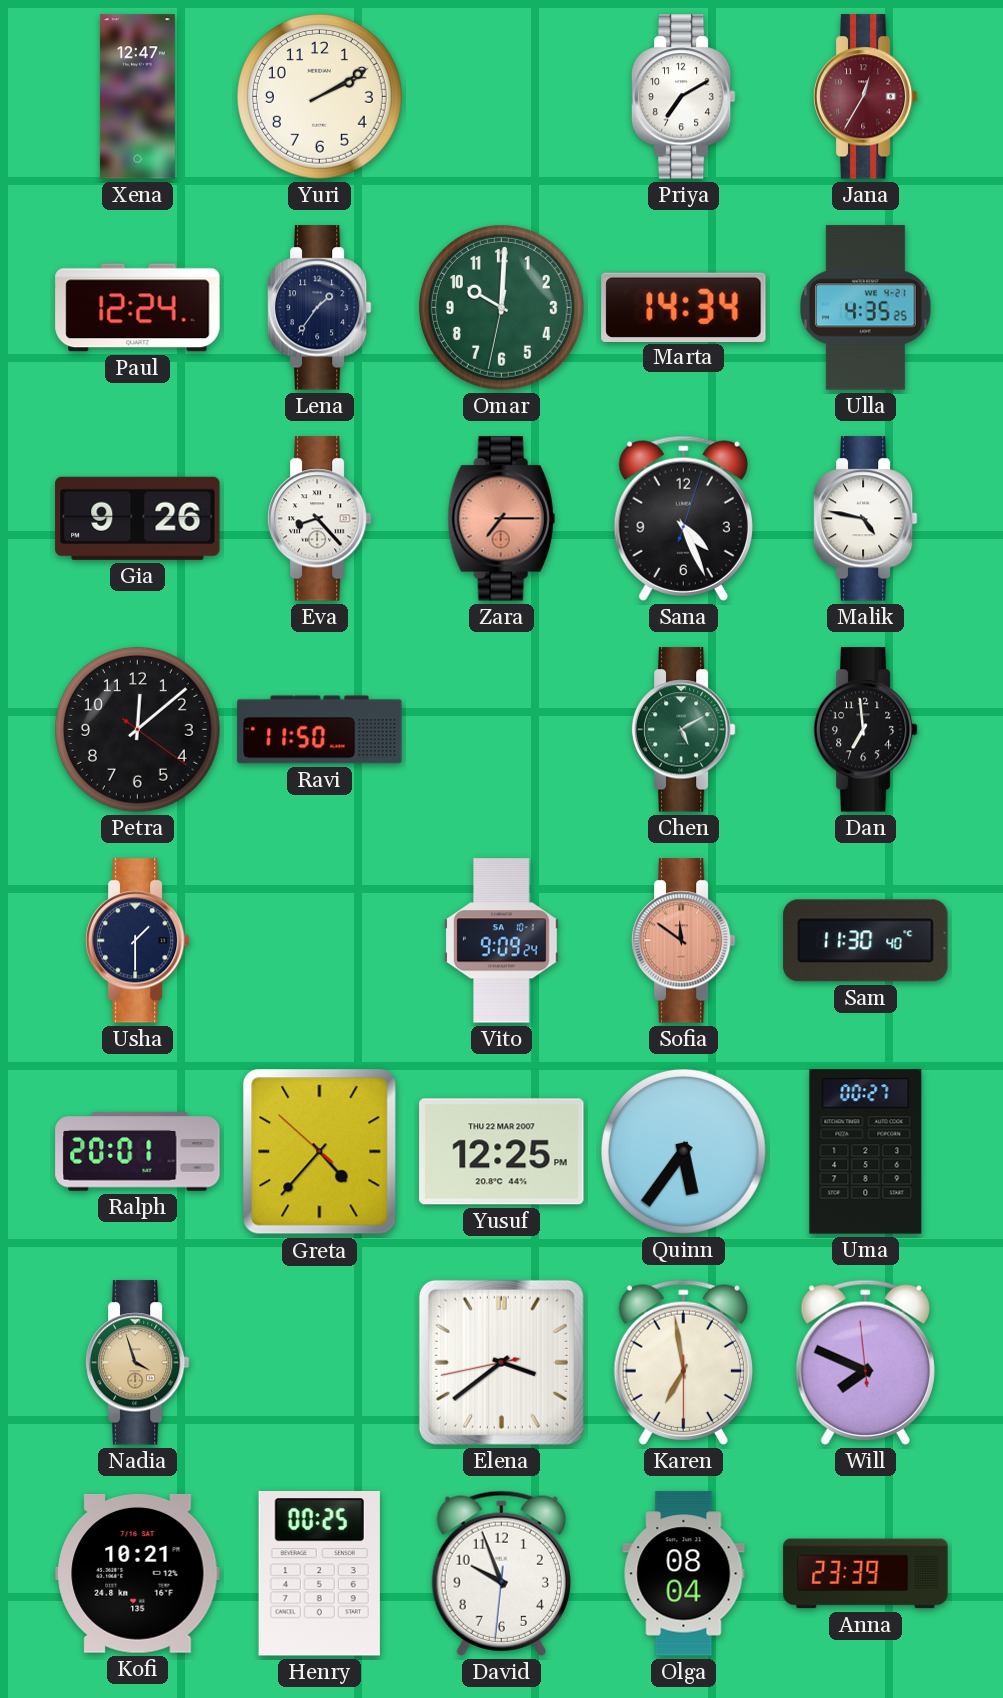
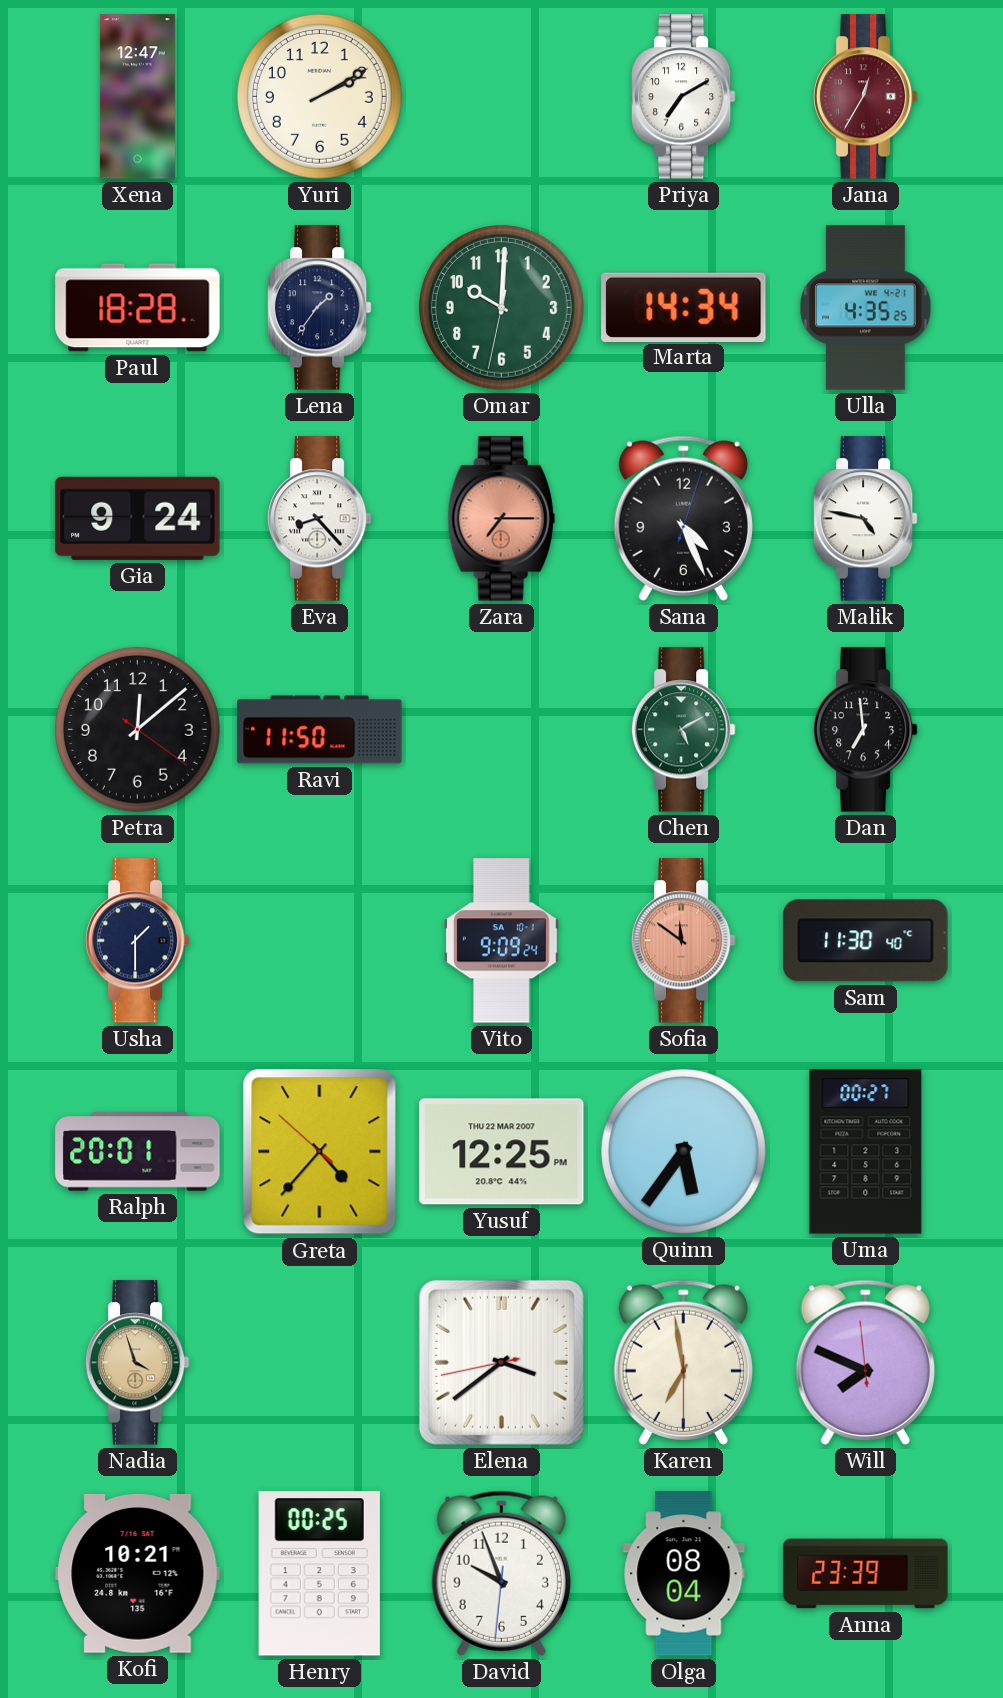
Paul: 12:24 -> 18:28 (138, 308)
Gia: 9:26 -> 9:24 (138, 518)
